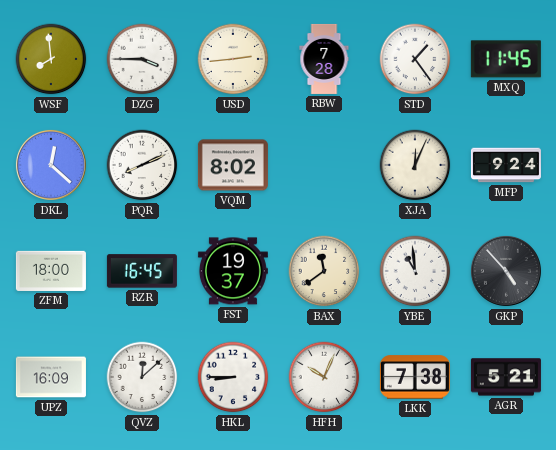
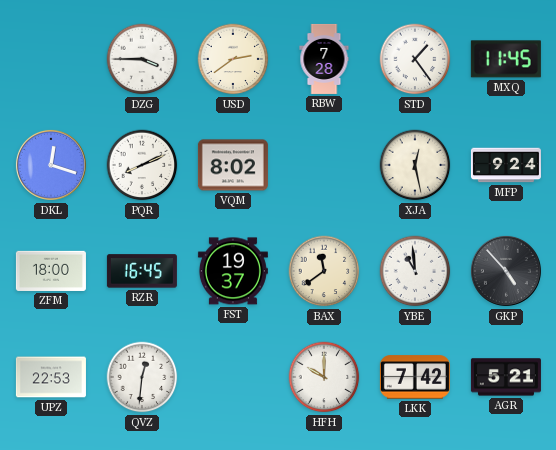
WSF: 7:59 -> none (51, 59)
USD: 2:44 -> 2:39 (233, 59)
DKL: 12:22 -> 12:18 (51, 165)
XJA: 12:04 -> 12:28 (415, 165)
UPZ: 16:09 -> 22:53 (51, 377)
QVZ: 12:08 -> 12:31 (142, 377)
HKL: 8:45 -> none (233, 377)
HFH: 10:04 -> 10:00 (324, 377)
LKK: 7:38 -> 7:42 (415, 377)
